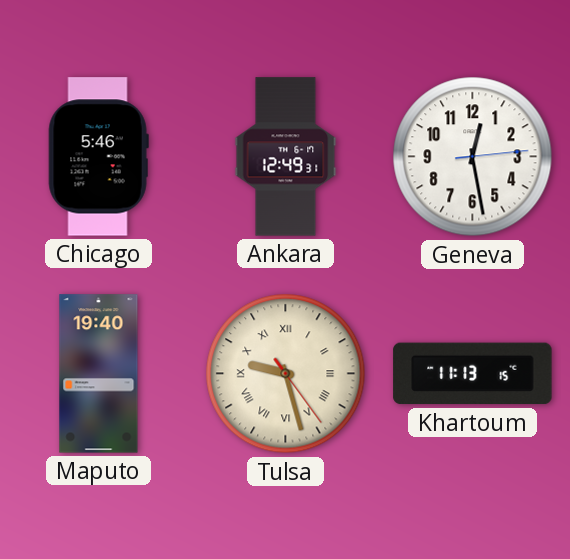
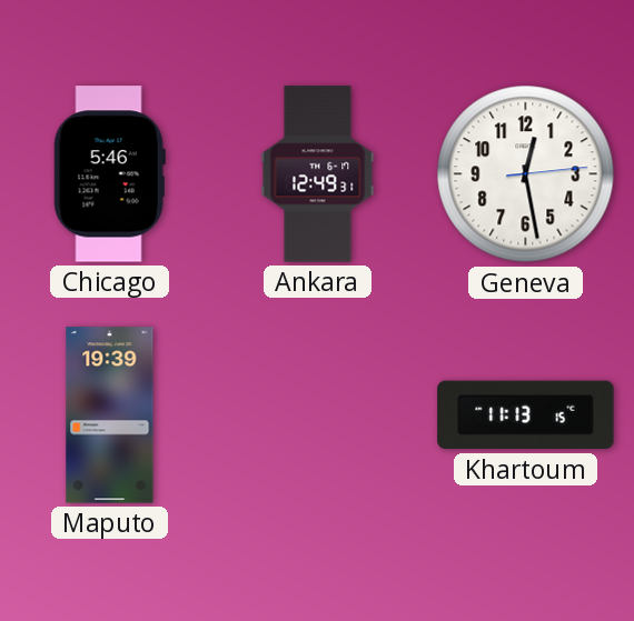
Maputo: 19:40 -> 19:39 (110, 415)
Tulsa: 9:27 -> none (286, 374)
